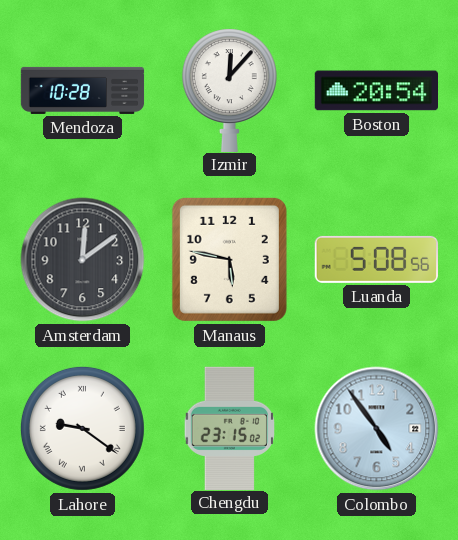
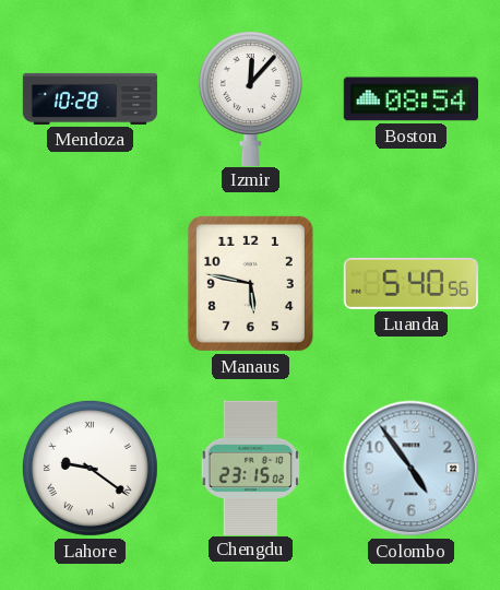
Boston: 20:54 -> 08:54 (410, 99)
Amsterdam: 12:09 -> none (83, 260)
Luanda: 5:08 -> 5:40 (410, 283)
